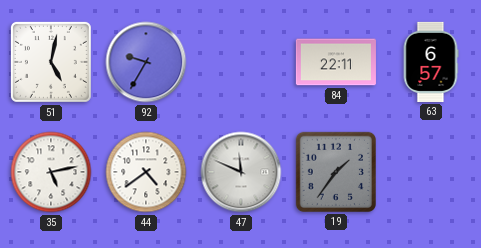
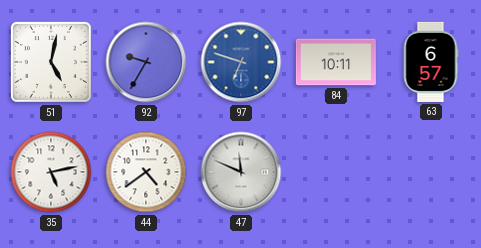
97: none -> 6:48 (241, 62)
84: 22:11 -> 10:11 (336, 62)
19: 1:36 -> none (336, 172)
